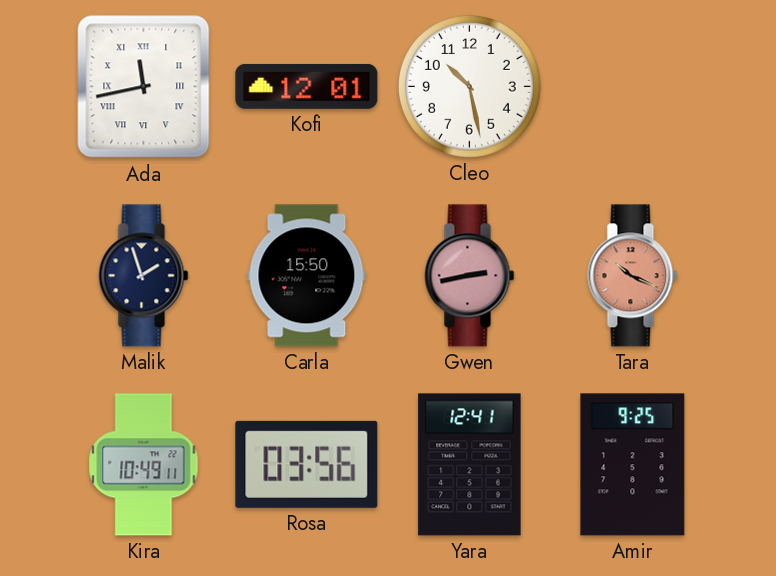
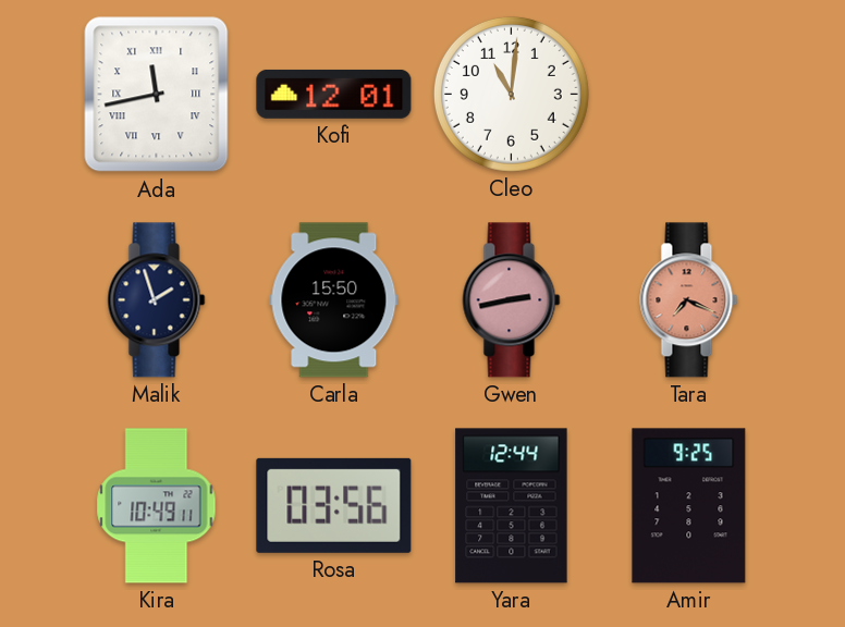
Cleo: 10:28 -> 11:01 (511, 94)
Tara: 10:19 -> 7:19 (689, 300)
Yara: 12:41 -> 12:44 (512, 506)
